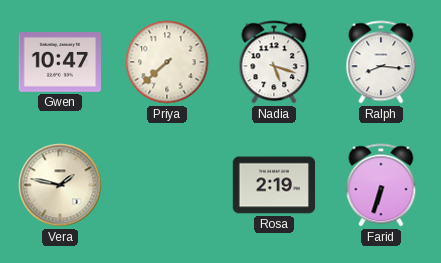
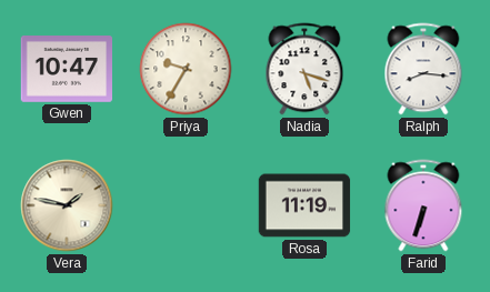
Priya: 7:38 -> 9:35 (186, 69)
Rosa: 2:19 -> 11:19 (304, 205)
